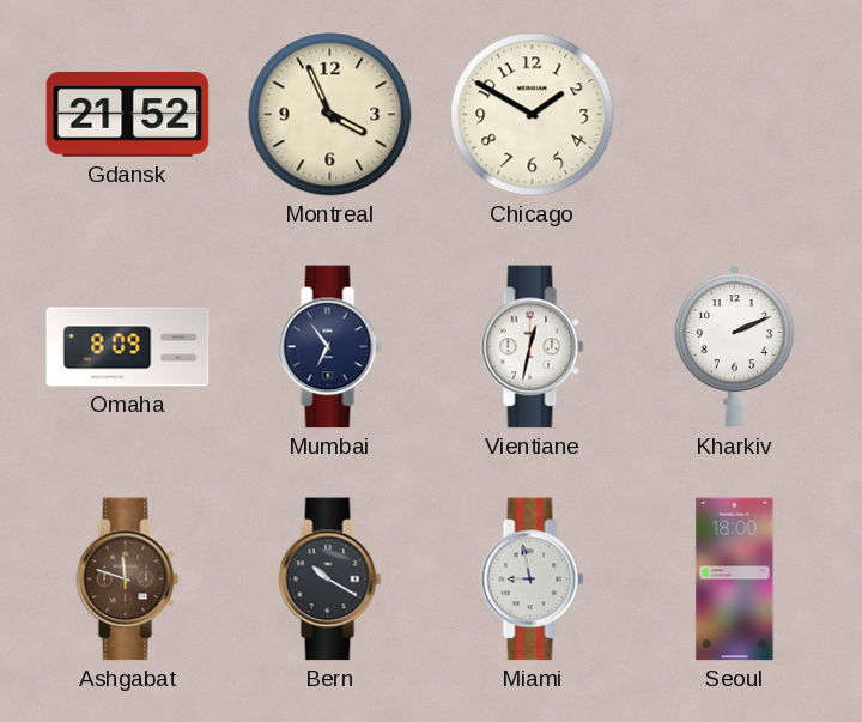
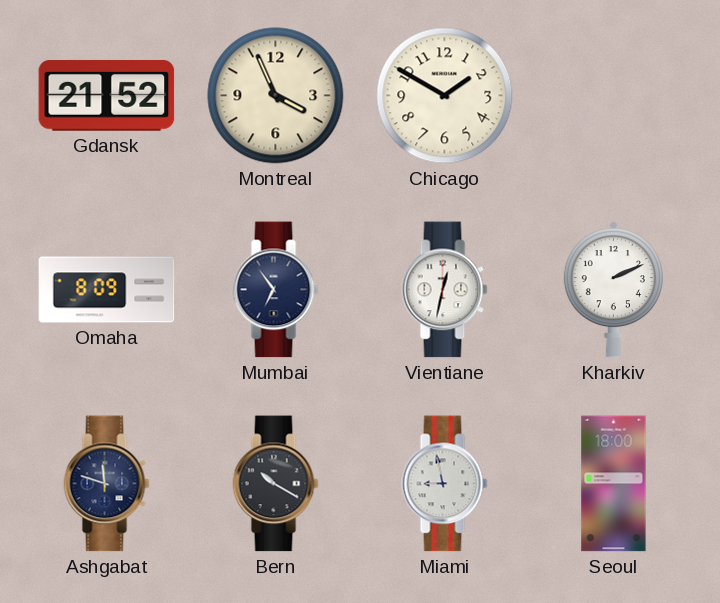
Ashgabat dial: brown -> navy (107, 484)
